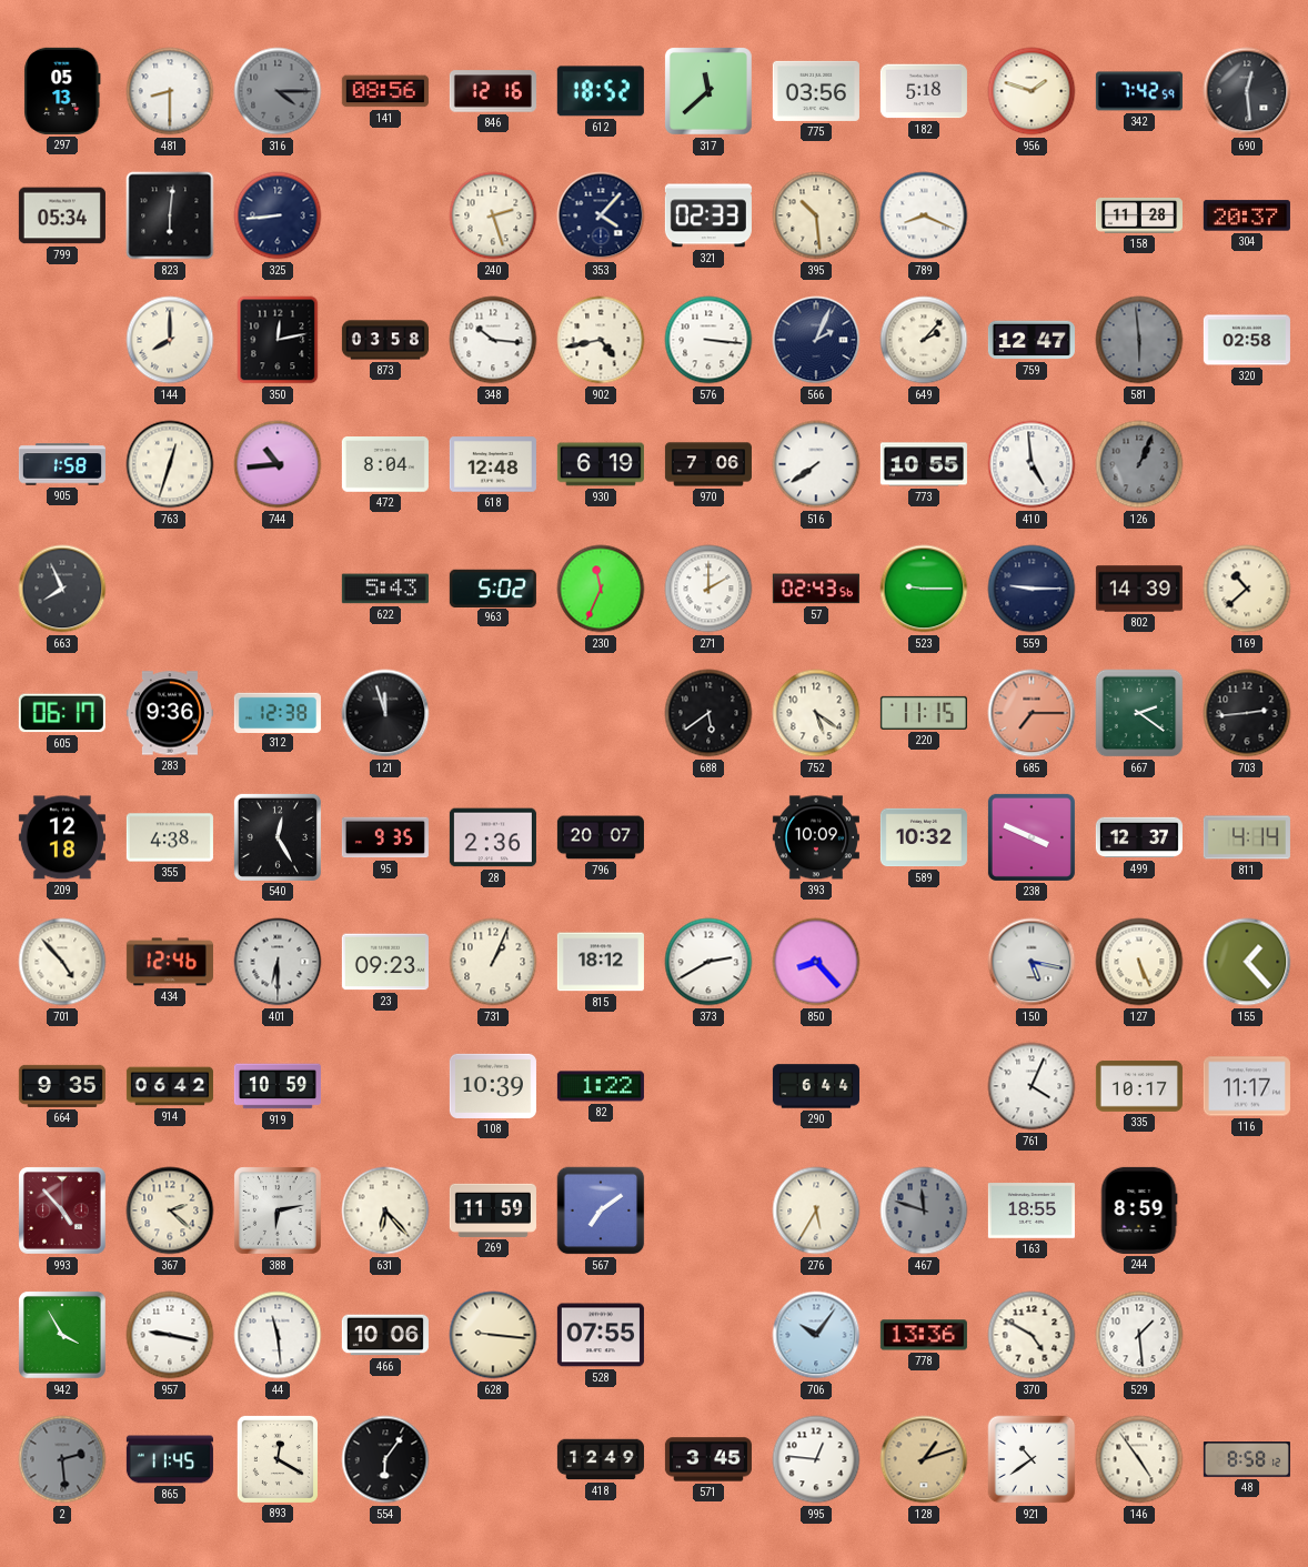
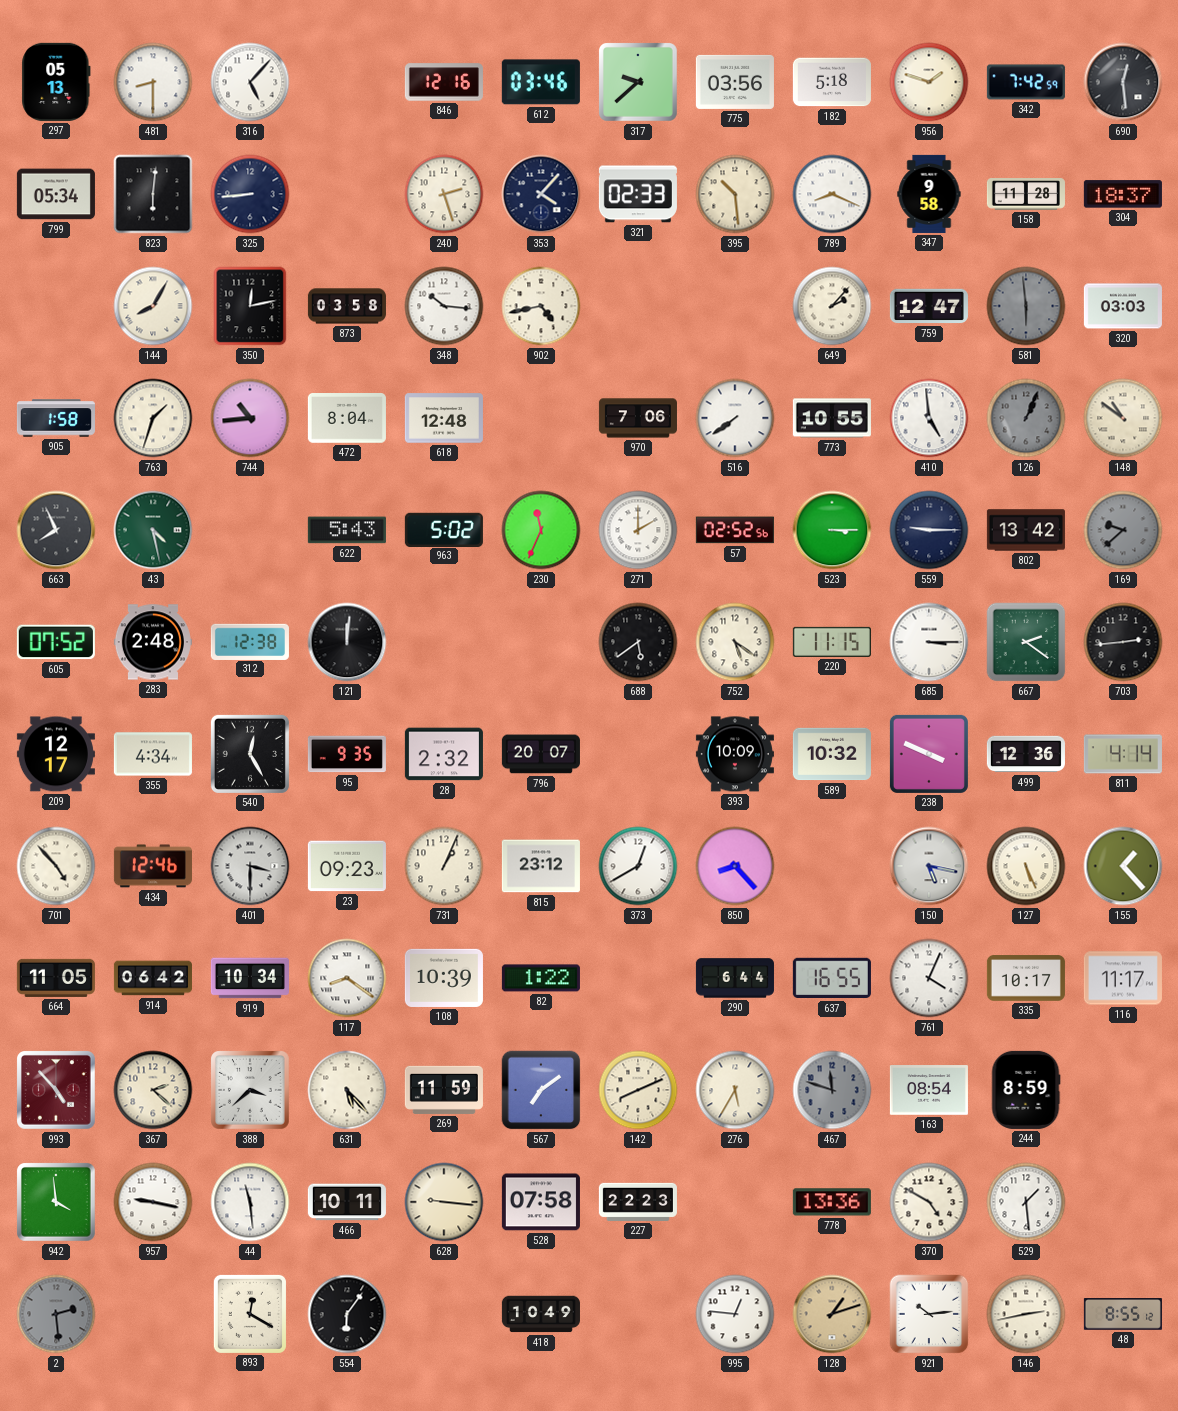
316: 4:15 -> 5:07 (250, 82)
316 dial: grey -> white (250, 82)
141: 08:56 -> none (385, 91)
612: 18:52 -> 03:46 (541, 82)
317: 11:38 -> 9:38 (639, 83)
347: none -> 9:58 (929, 194)
304: 20:37 -> 18:37 (1123, 194)
144: 8:00 -> 8:05 (153, 306)
576: 3:16 -> none (708, 340)
566: 2:04 -> none (816, 340)
320: 02:58 -> 03:03 (1123, 306)
763: 12:33 -> 1:33 (153, 418)
930: 6:19 -> none (601, 464)
148: none -> 10:51 (1123, 418)
43: none -> 4:28 (153, 530)
57: 02:43 -> 02:52 (735, 530)
523: 9:15 -> 3:15 (832, 530)
802: 14:39 -> 13:42 (1026, 530)
169: 10:38 -> 9:38 (1123, 530)
169 dial: cream -> grey (1123, 530)
605: 06:17 -> 07:52 (56, 642)
283: 9:36 -> 2:48 (153, 642)
121: 11:57 -> 12:01 (347, 642)
685: 7:15 -> 3:15 (929, 642)
685 dial: salmon -> white (929, 642)
209: 12:18 -> 12:17 (56, 754)
355: 4:38 -> 4:34 (153, 754)
28: 2:36 -> 2:32 (444, 754)
499: 12:37 -> 12:36 (1026, 754)
401: 6:30 -> 3:30 (250, 866)
815: 18:12 -> 23:12 (541, 866)
373: 2:40 -> 12:40 (638, 866)
664: 9:35 -> 11:05 (56, 978)
919: 10:59 -> 10:34 (250, 978)
117: none -> 8:21 (347, 978)
637: none -> 16:55 (832, 978)
388: 6:13 -> 3:38 (251, 1091)
631: 6:23 -> 5:23 (347, 1090)
142: none -> 8:11 (638, 1090)
163: 18:55 -> 08:54 (929, 1090)
942: 3:55 -> 3:59 (57, 1203)
466: 10:06 -> 10:11 (347, 1202)
528: 07:55 -> 07:58 (541, 1202)
227: none -> 22:23 (638, 1202)
706: 10:06 -> none (816, 1335)
865: 11:45 -> none (170, 1459)
418: 12:49 -> 10:49 (541, 1314)
571: 3:45 -> none (708, 1459)
921: 10:39 -> 10:14 (929, 1314)
146: 4:54 -> 2:43 (1026, 1314)
48: 8:58 -> 8:55 (1123, 1314)
